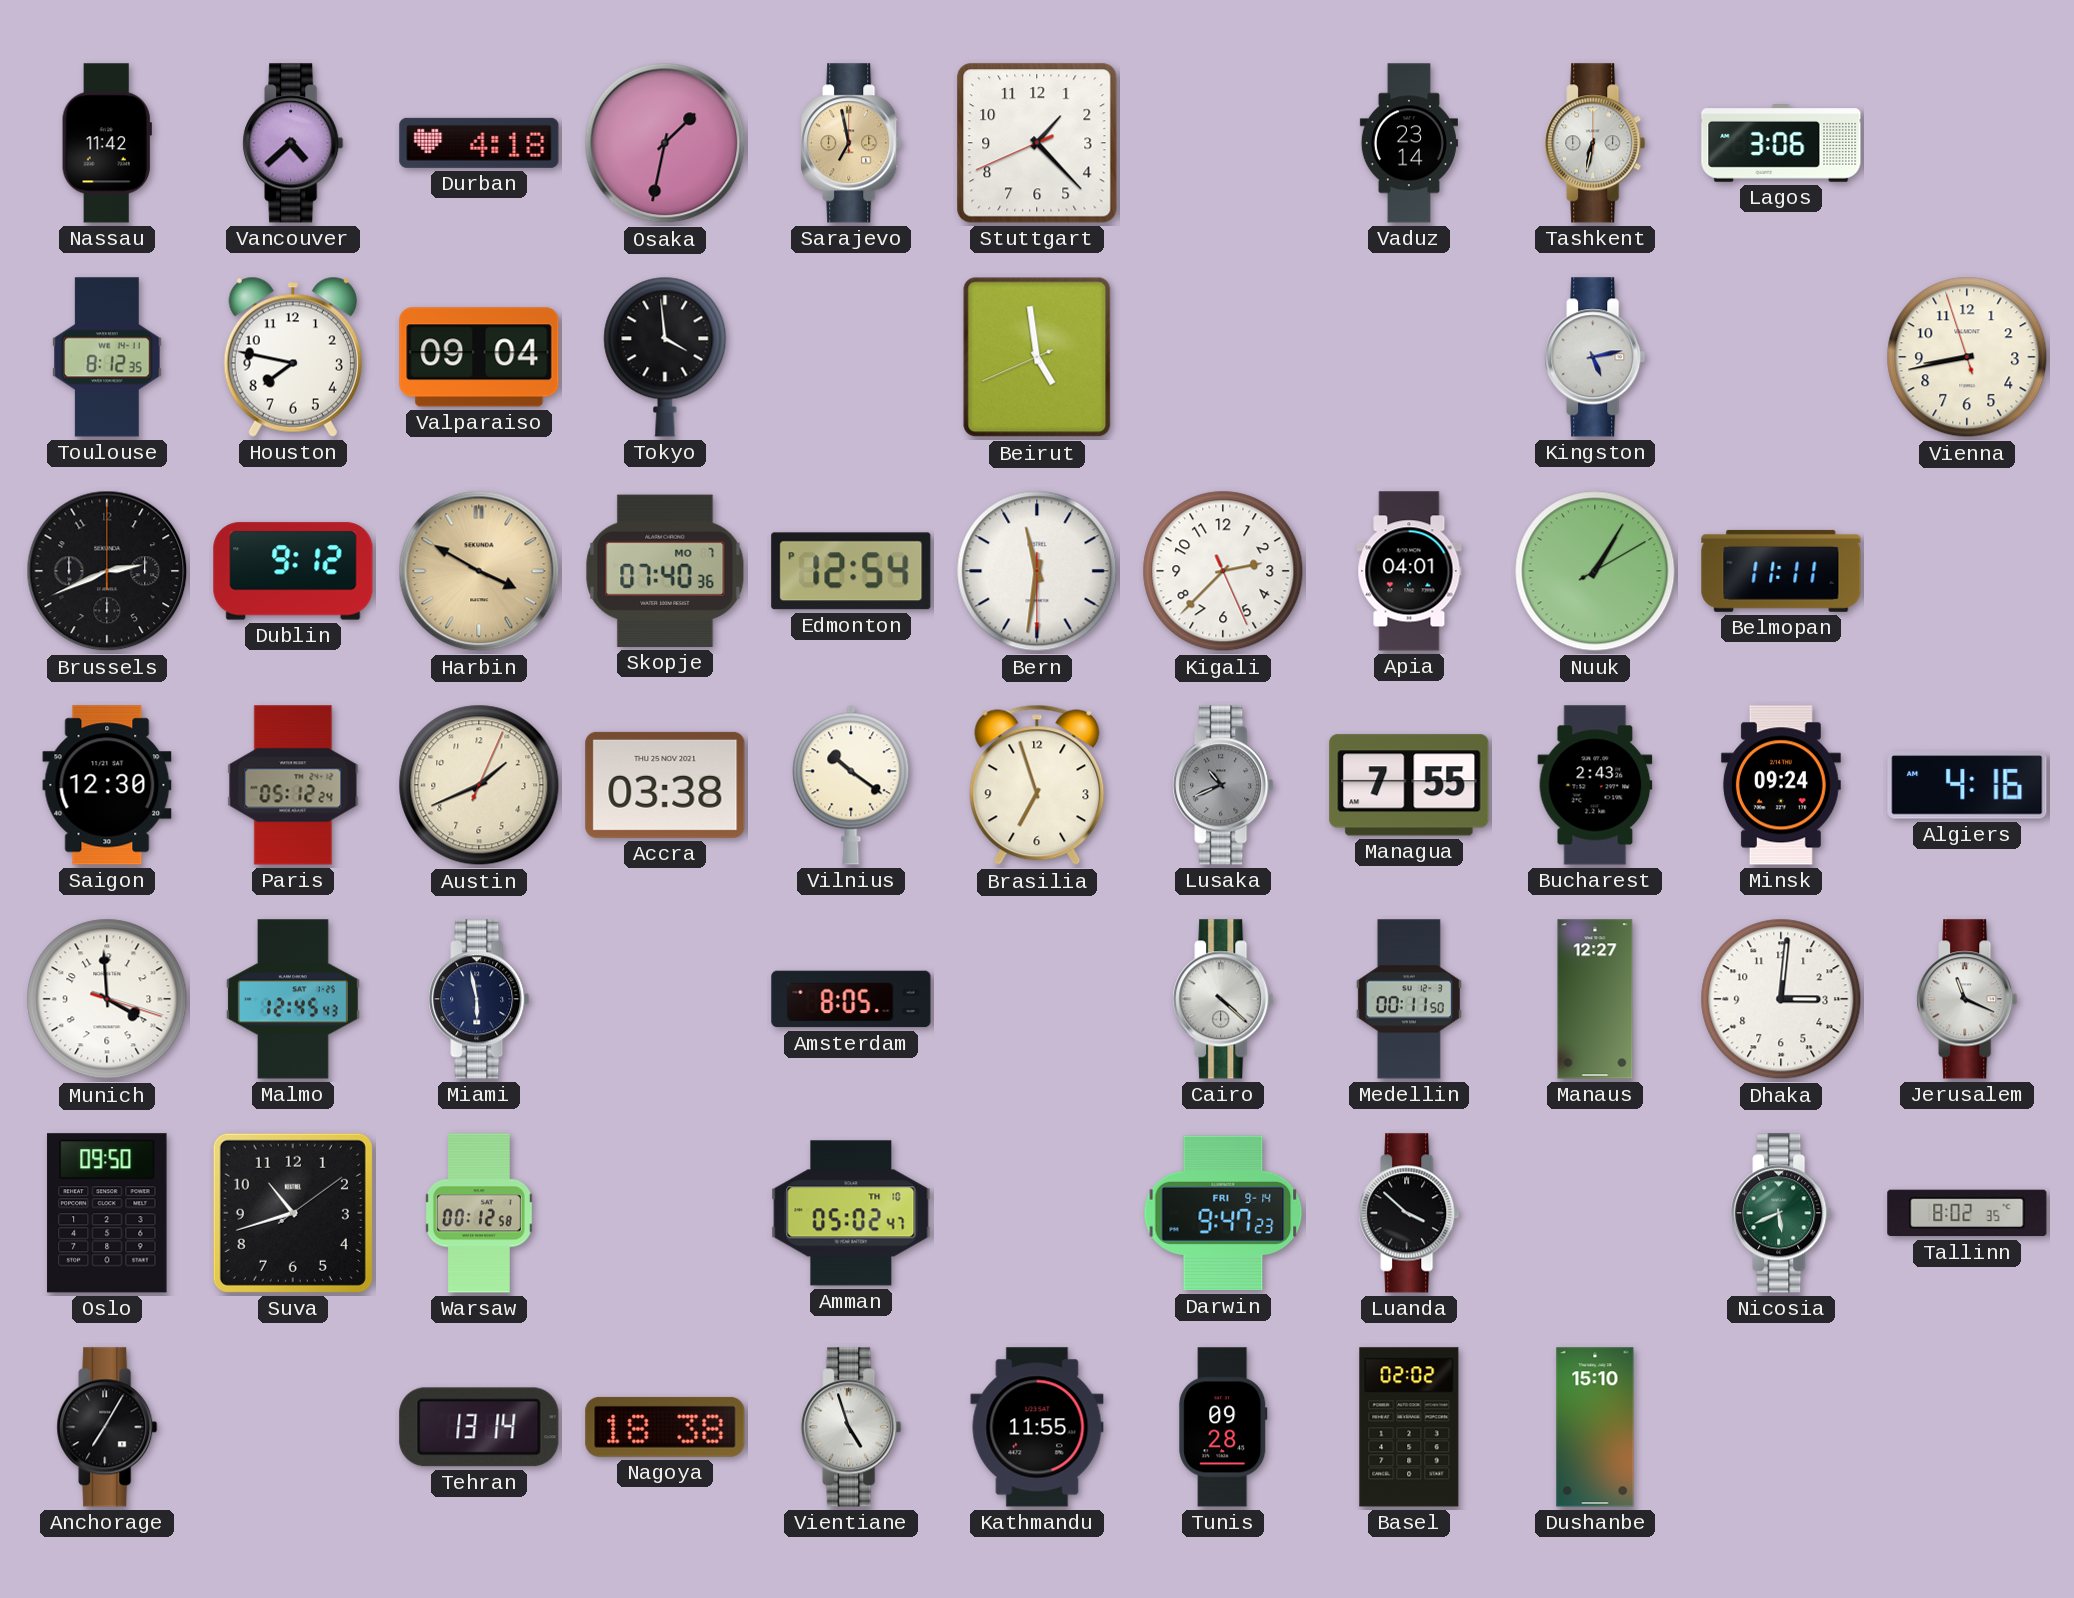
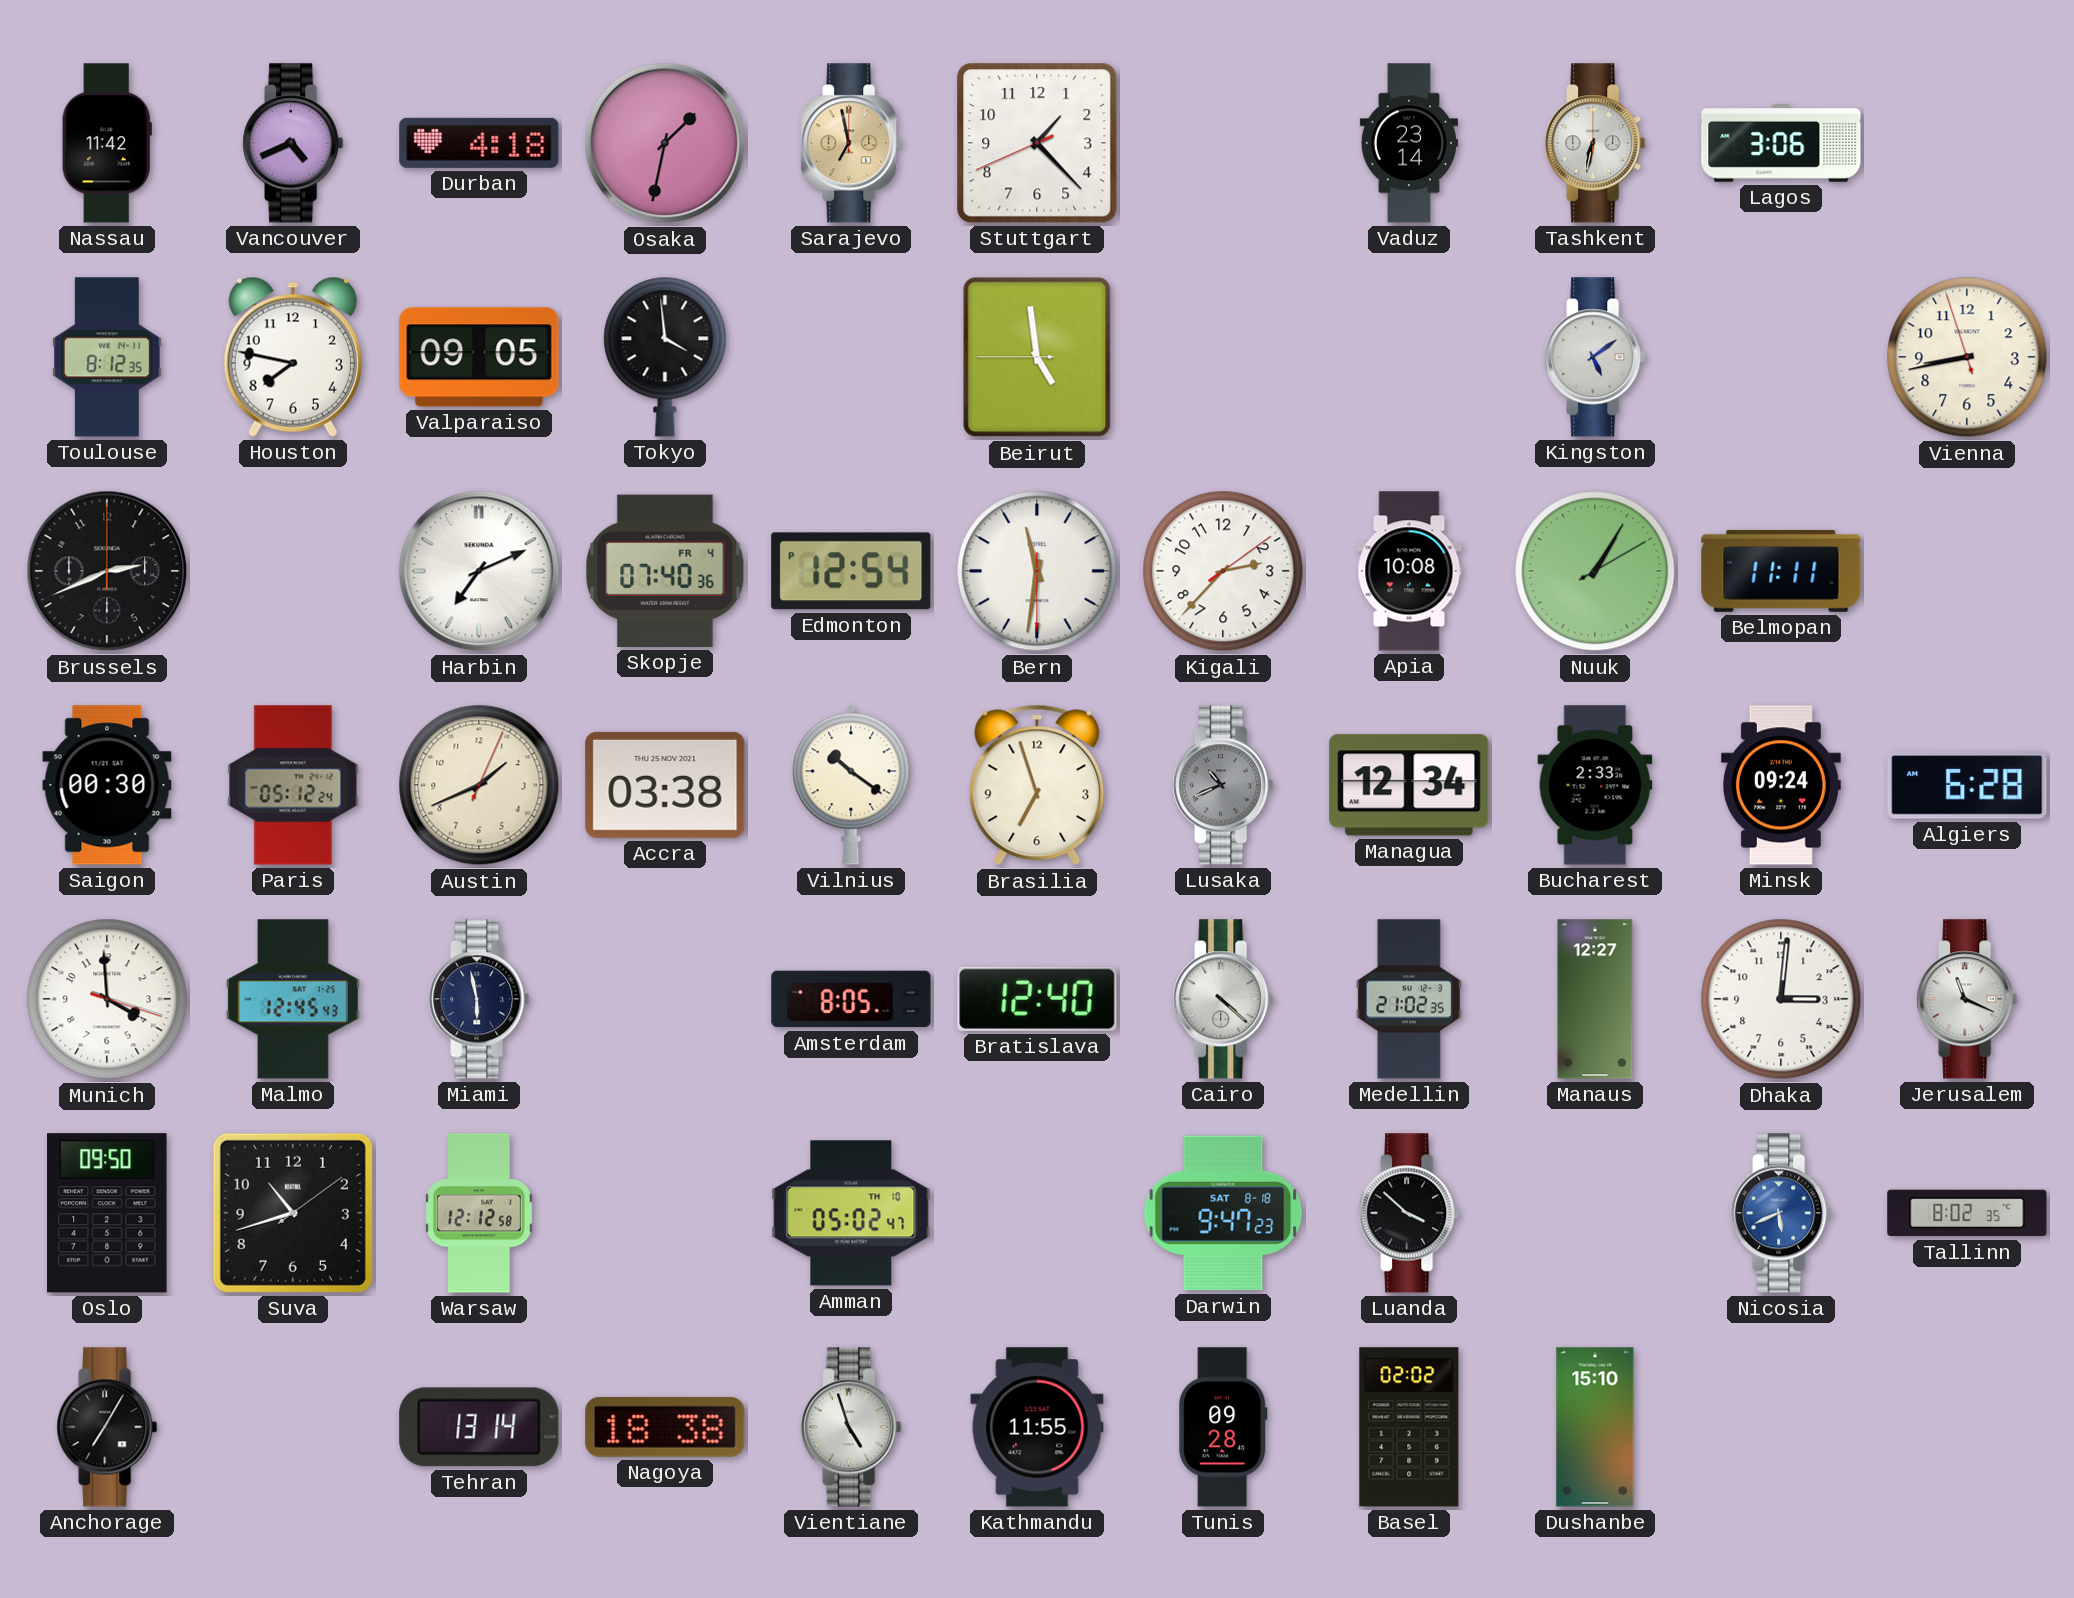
Vancouver: 4:38 -> 4:41 (293, 143)
Valparaiso: 09:04 -> 09:05 (479, 357)
Beirut: 4:58:41 -> 4:58:45 (1037, 357)
Kingston: 5:13 -> 5:09 (1595, 357)
Dublin: 9:12 -> none (293, 571)
Harbin: 3:50 -> 7:11 (479, 571)
Harbin dial: champagne -> white (479, 571)
Skopje date: MO 7 -> FR 4 (665, 571)
Kigali: 2:37:26 -> 2:37:09 (1223, 571)
Apia: 04:01 -> 10:08 (1409, 571)
Saigon: 12:30 -> 00:30 (107, 785)
Managua: 7:55 -> 12:34 (1409, 785)
Bucharest: 2:43 -> 2:33 (1595, 785)
Algiers: 4:16 -> 6:28 (1967, 785)
Bratislava: none -> 12:40 (1037, 999)
Medellin: 00:11 -> 21:02 (1409, 999)
Warsaw: 00:12 -> 12:12 (479, 1213)
Darwin date: FRI 9-14 -> SAT 8-18 (1223, 1213)
Nicosia dial: green -> blue (1781, 1213)
